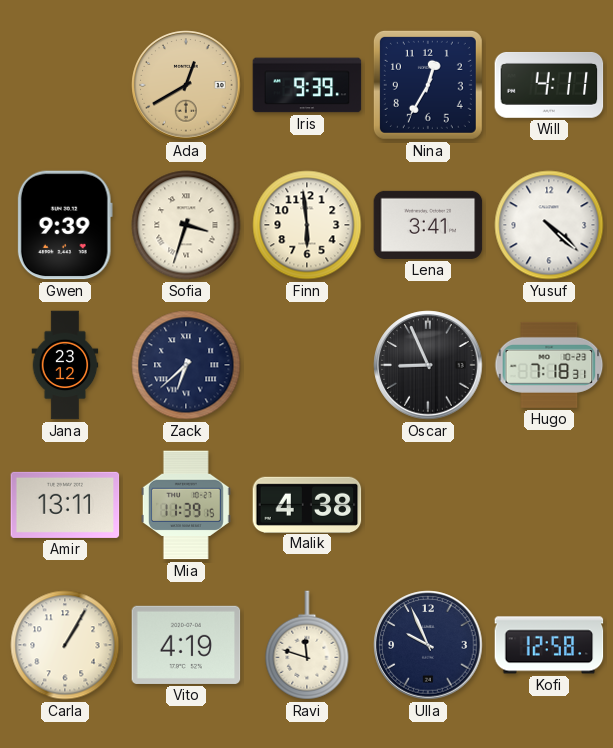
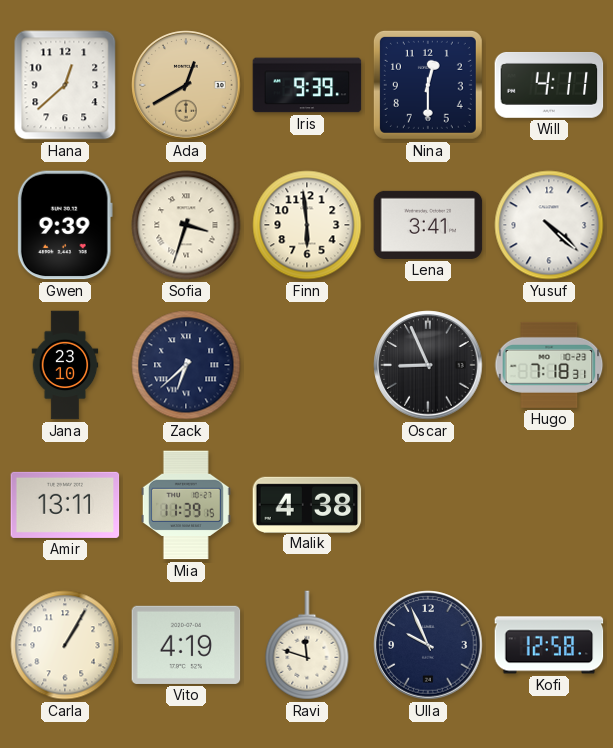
Hana: none -> 12:38 (65, 85)
Nina: 12:35 -> 12:30 (428, 85)
Jana: 23:12 -> 23:10 (65, 365)
